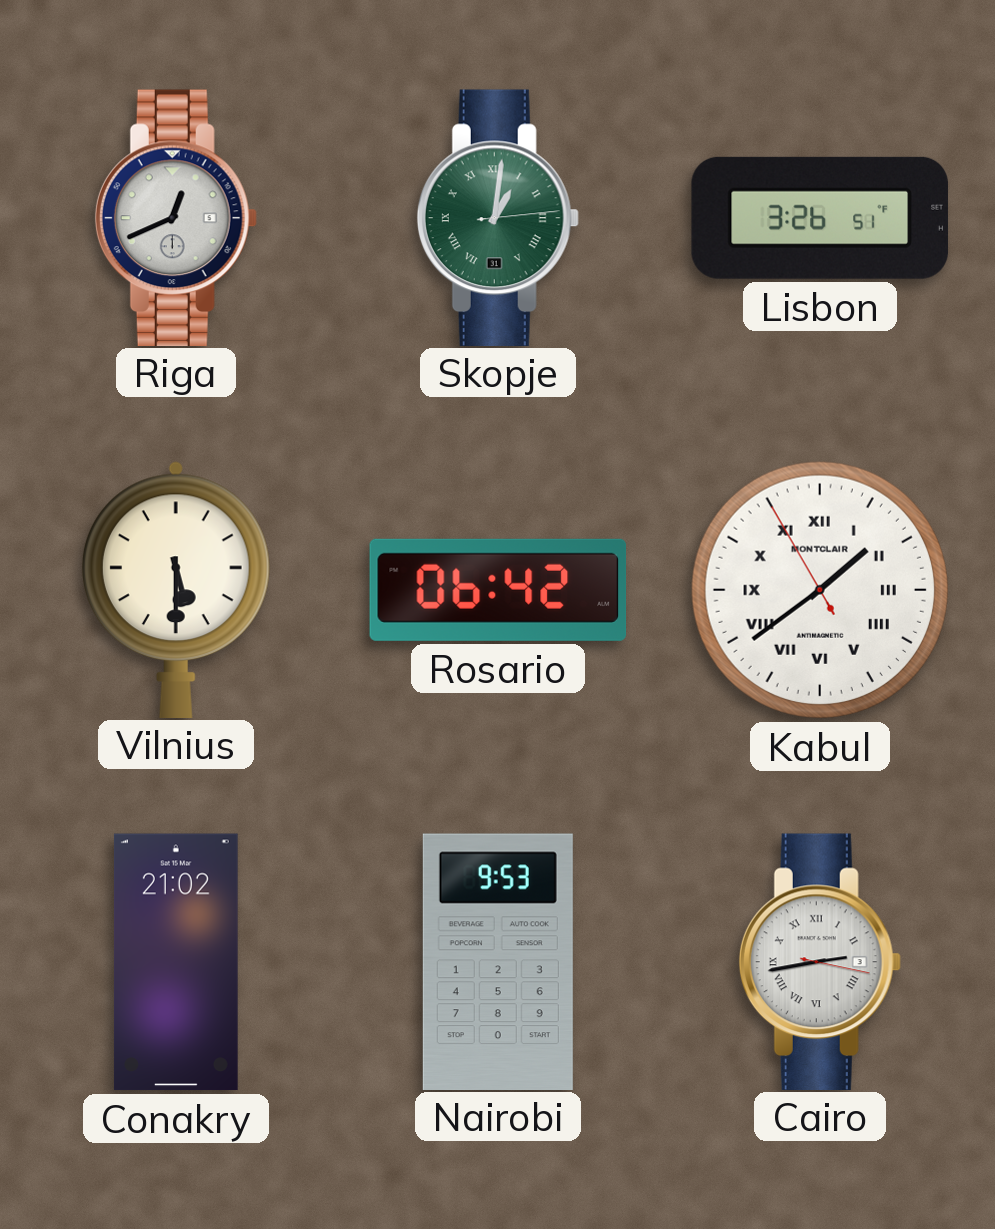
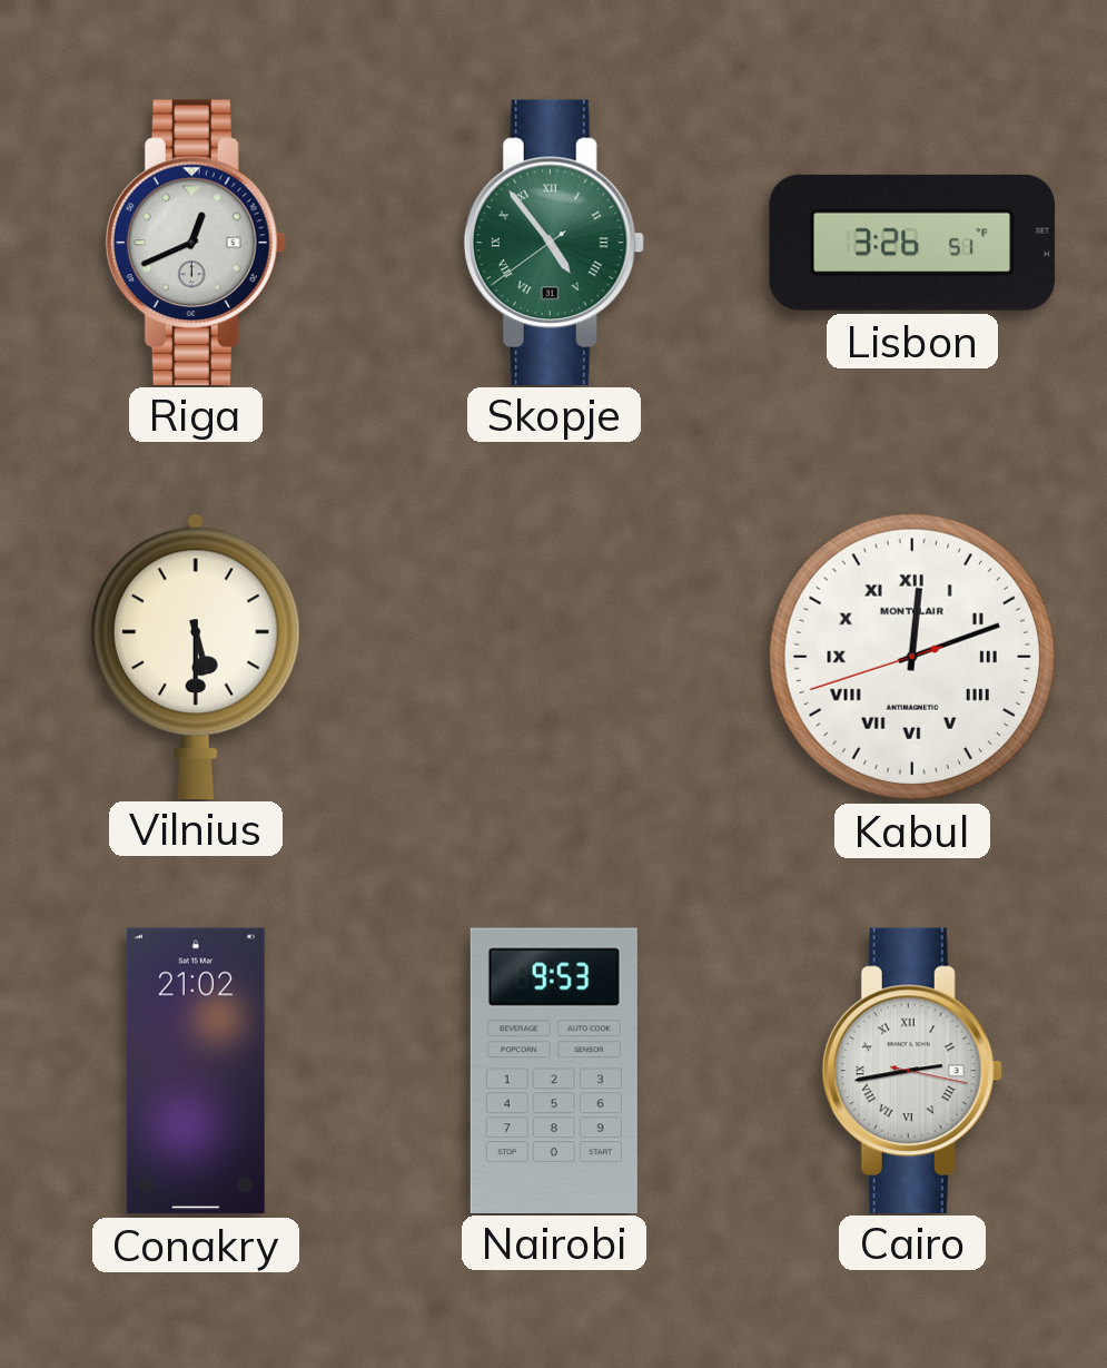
Skopje: 1:01 -> 4:53 (554, 242)
Rosario: 06:42 -> none (498, 590)
Kabul: 1:38 -> 12:11 (912, 657)
